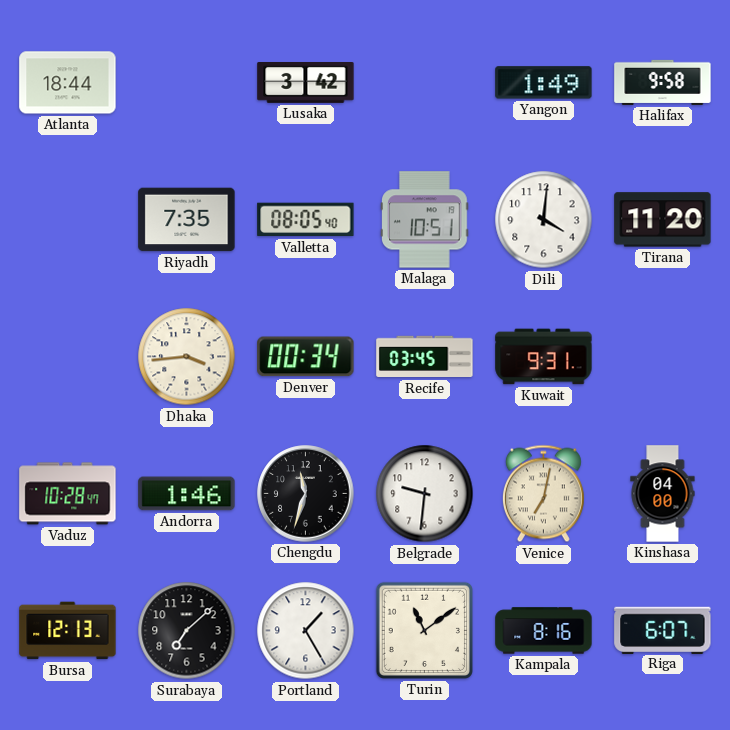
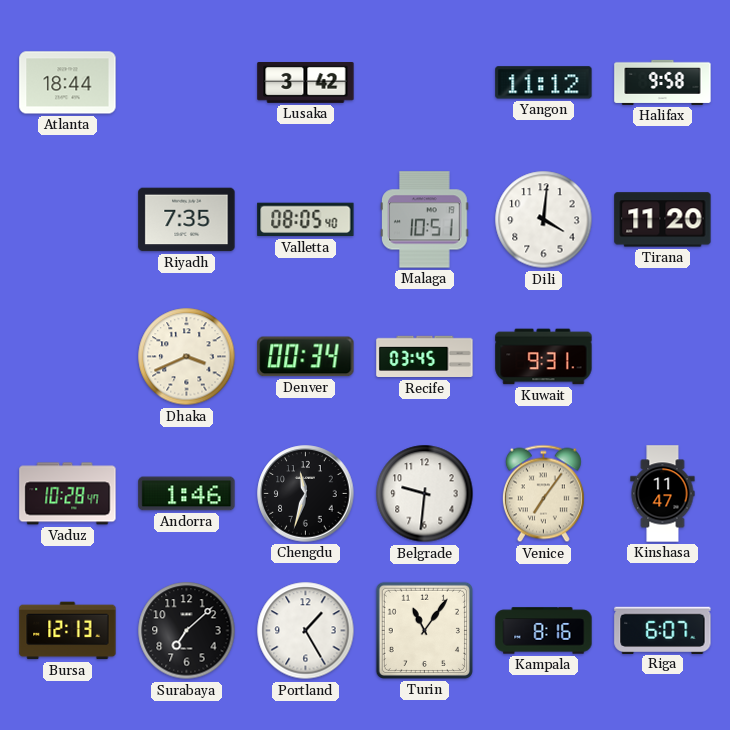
Yangon: 1:49 -> 11:12 (544, 83)
Dhaka: 3:44 -> 3:41 (187, 357)
Venice: 7:02 -> 7:06 (543, 494)
Kinshasa: 04:00 -> 11:47 (663, 494)
Turin: 11:09 -> 11:06 (424, 630)
